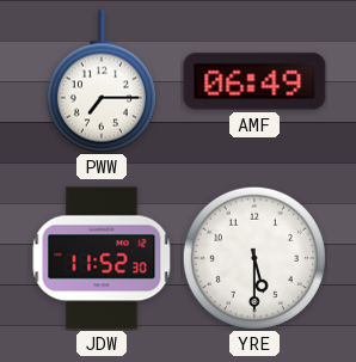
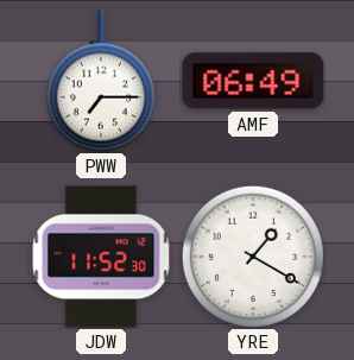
YRE: 5:30 -> 1:20 (253, 257)
